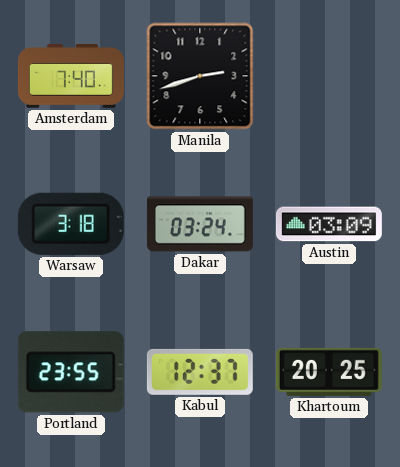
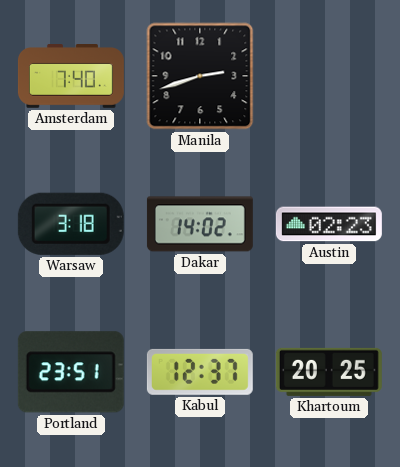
Dakar: 03:24 -> 14:02 (200, 224)
Austin: 03:09 -> 02:23 (329, 224)
Portland: 23:55 -> 23:51 (71, 372)
